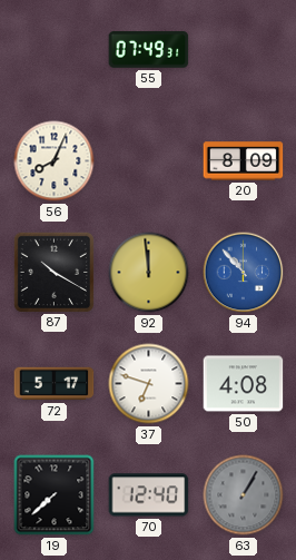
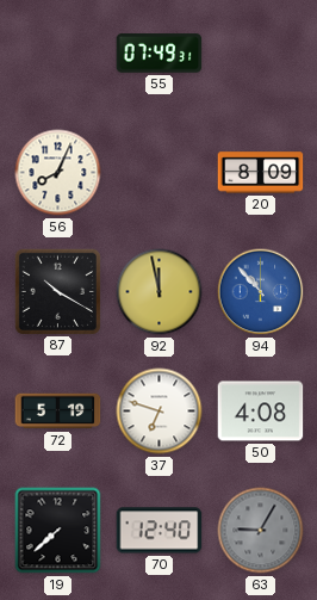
92: 11:59 -> 11:58 (160, 292)
72: 5:17 -> 5:19 (58, 412)
63: 1:05 -> 9:05 (261, 531)
